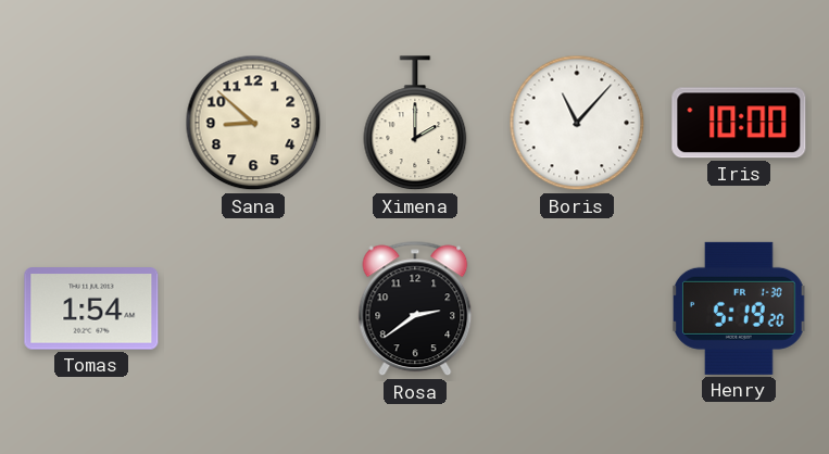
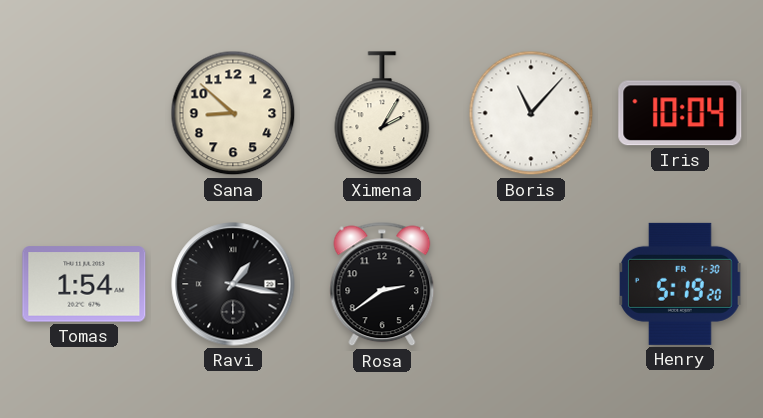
Ximena: 2:00 -> 2:05 (382, 114)
Iris: 10:00 -> 10:04 (680, 113)
Ravi: none -> 1:17 (233, 284)
